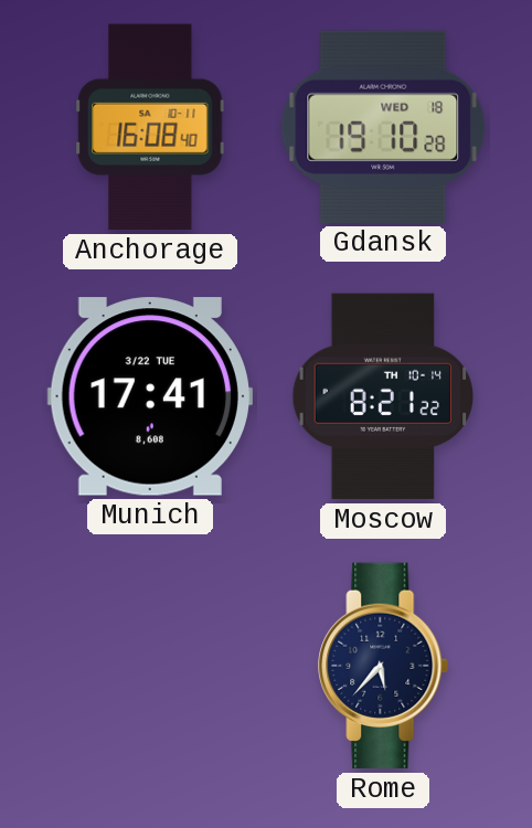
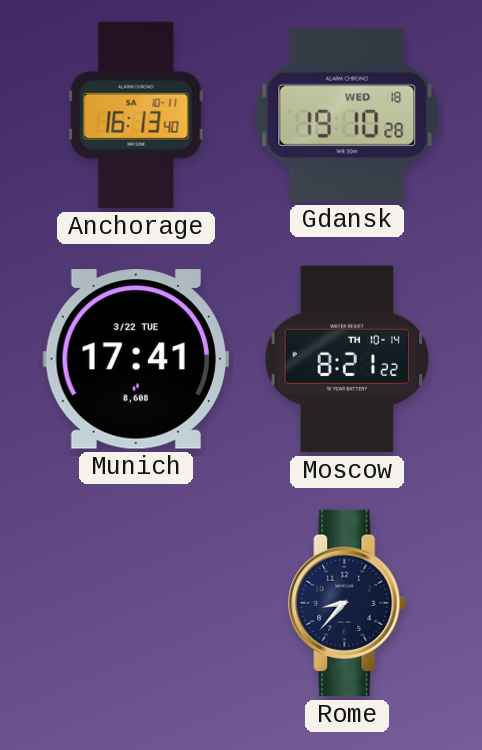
Anchorage: 16:08 -> 16:13 (136, 115)
Rome: 5:37 -> 8:37 (348, 603)
